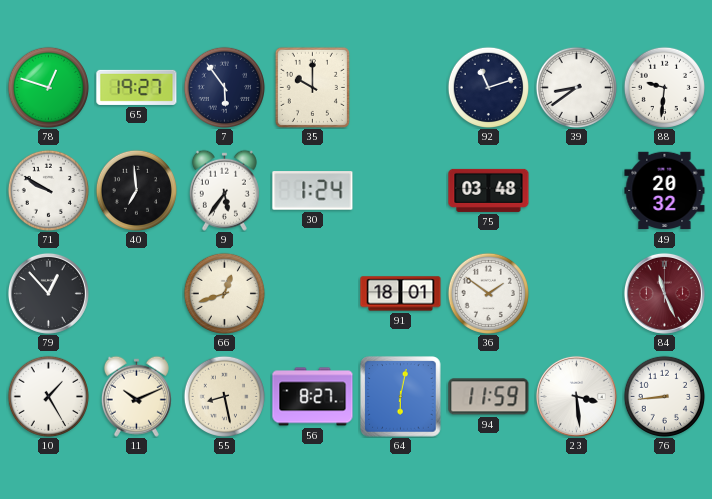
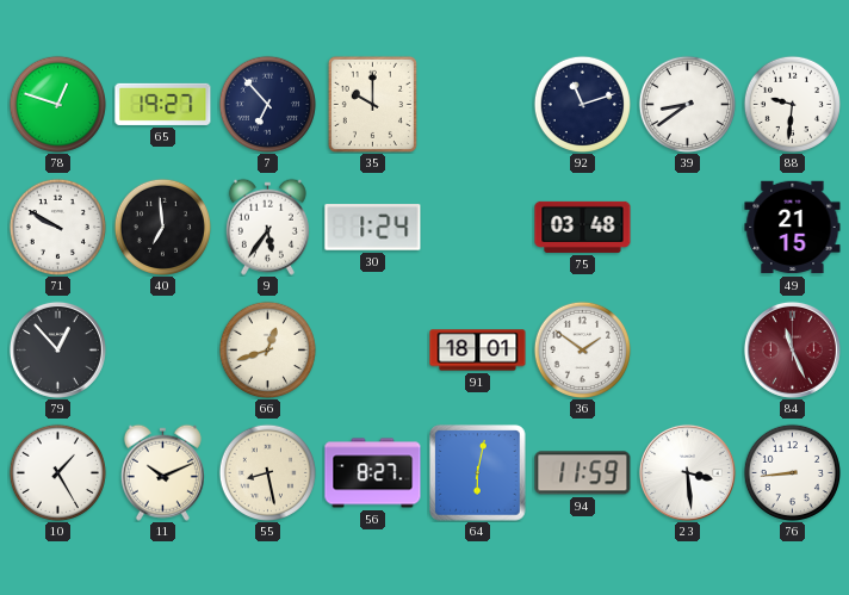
7: 5:54 -> 6:53 (267, 104)
49: 20:32 -> 21:15 (793, 228)
